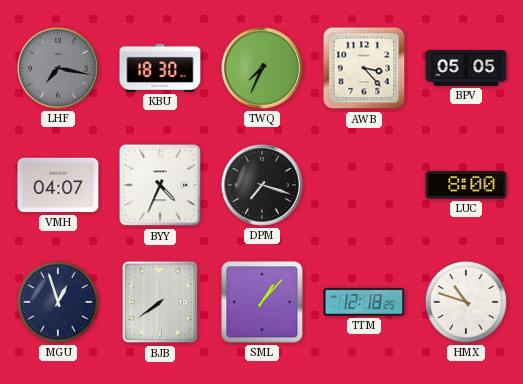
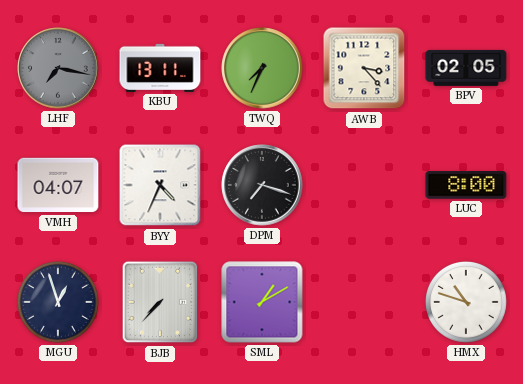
KBU: 18:30 -> 13:11 (160, 68)
BPV: 05:05 -> 02:05 (466, 68)
BJB: 7:39 -> 7:37 (160, 302)
SML: 1:07 -> 1:10 (262, 302)
TTM: 12:18 -> none (364, 302)
